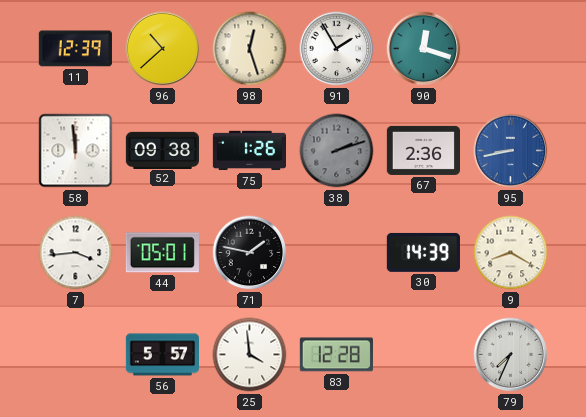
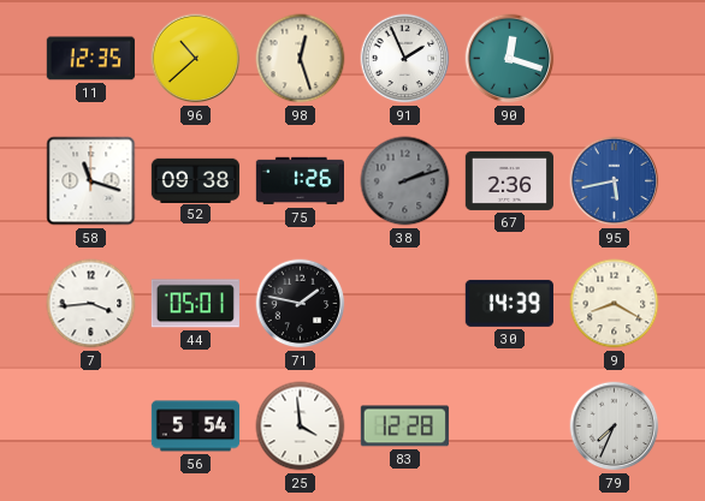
11: 12:39 -> 12:35 (90, 59)
91: 1:55 -> 1:56 (405, 59)
58: 11:59 -> 11:18 (91, 181)
95: 8:43 -> 5:43 (615, 181)
56: 5:57 -> 5:54 (195, 427)
